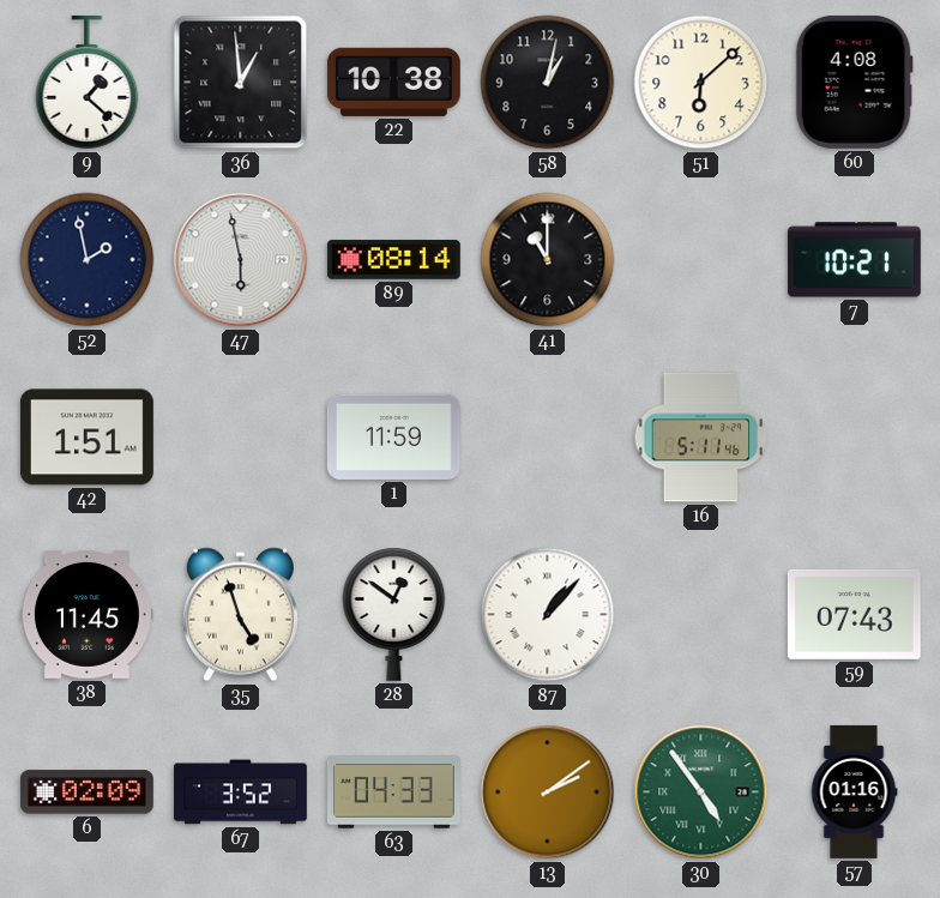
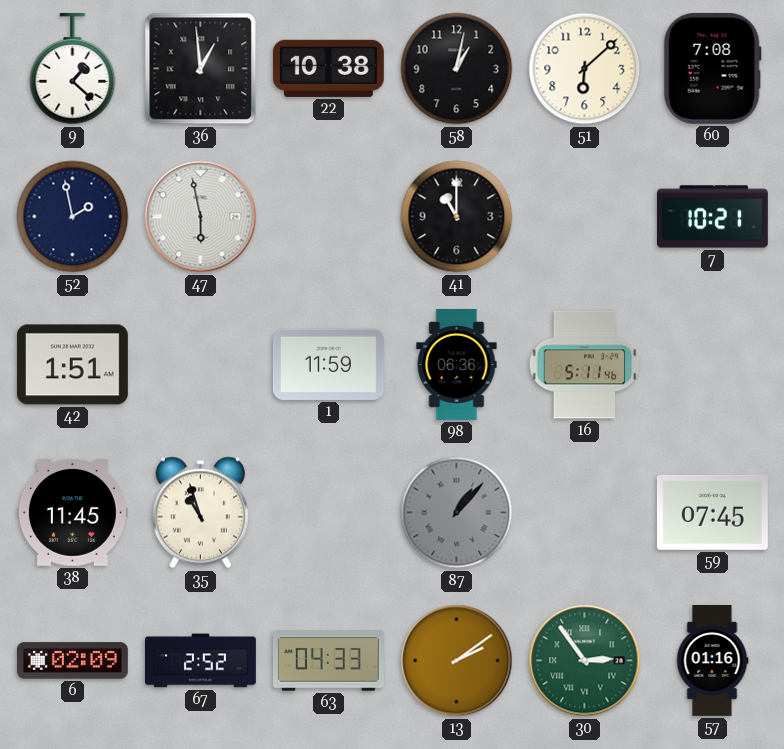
60: 4:08 -> 7:08 (712, 68)
89: 08:14 -> none (393, 260)
98: none -> 06:36 (457, 364)
35: 4:57 -> 10:57 (200, 513)
28: 12:51 -> none (394, 614)
87 dial: white -> grey (457, 513)
59: 07:43 -> 07:45 (712, 512)
67: 3:52 -> 2:52 (201, 661)
30: 4:54 -> 2:54 (585, 661)
